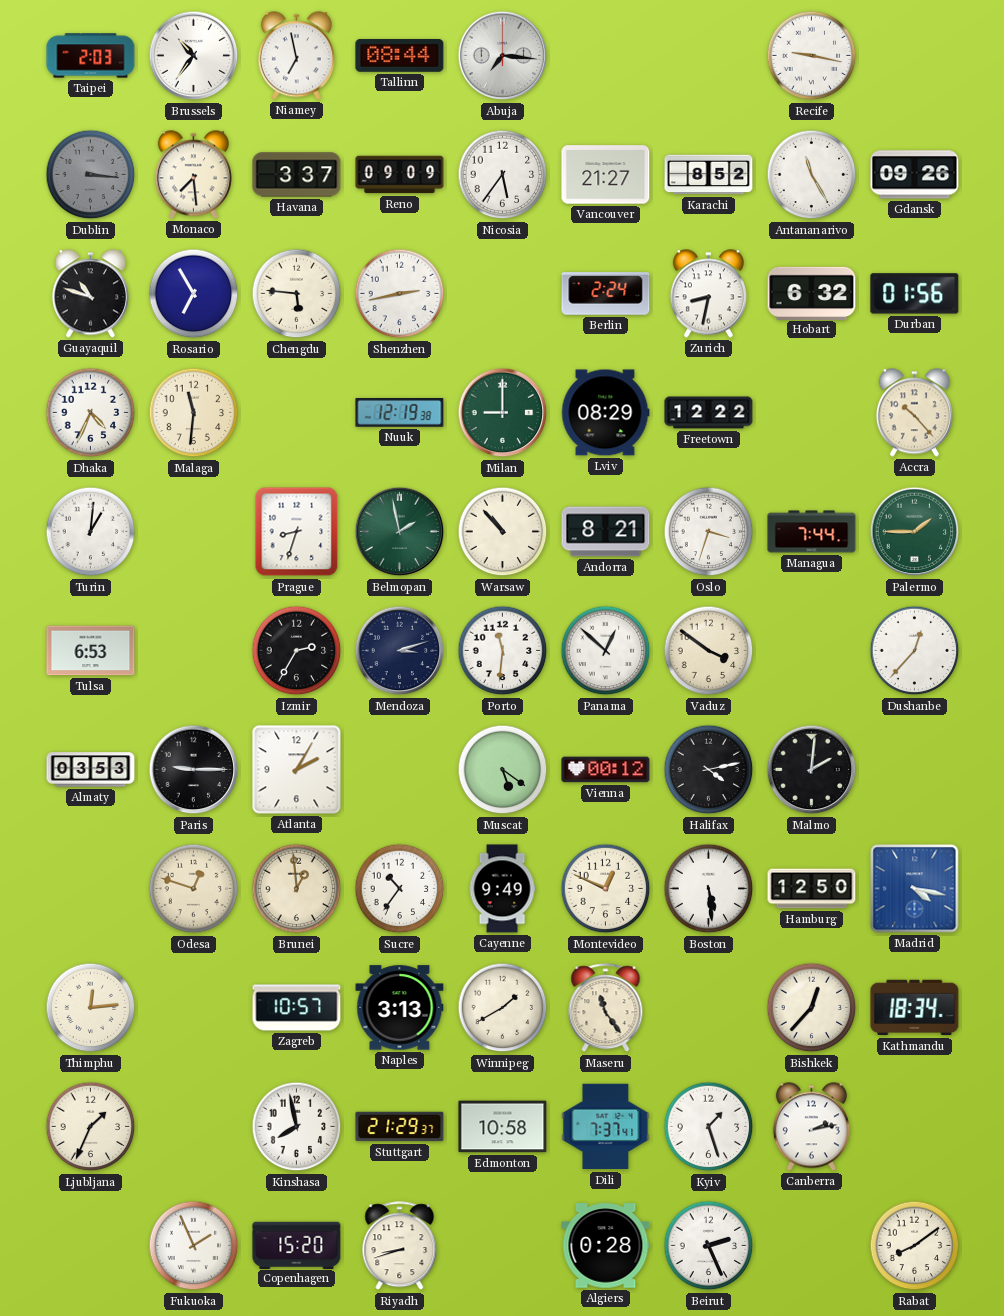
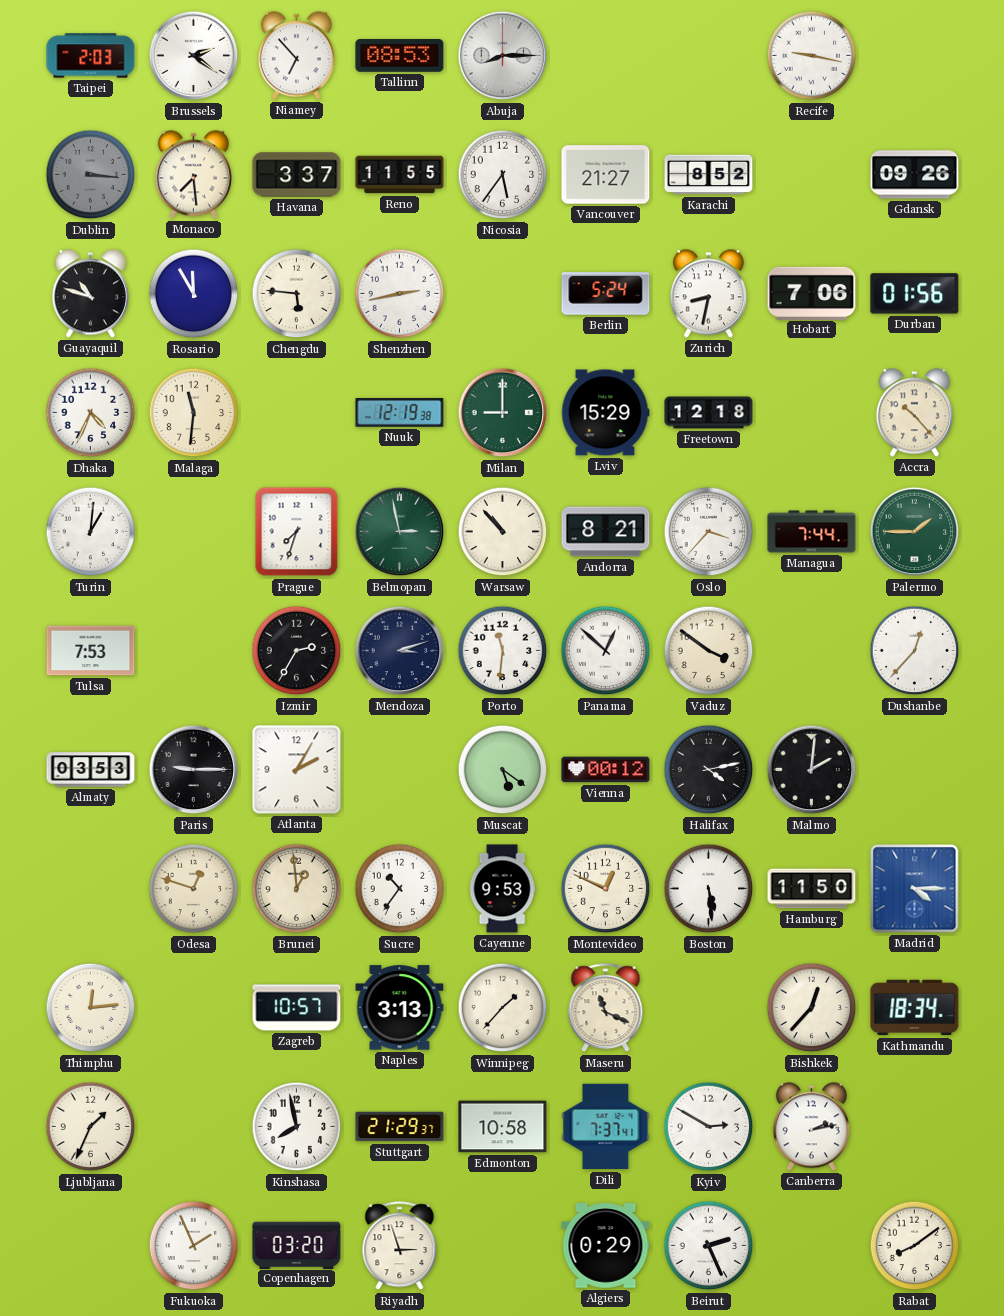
Brussels: 10:36 -> 2:21 (194, 56)
Niamey: 6:58 -> 6:53 (296, 56)
Tallinn: 08:44 -> 08:53 (400, 56)
Abuja: 7:16 -> 8:15 (503, 56)
Reno: 09:09 -> 11:55 (400, 175)
Antananarivo: 11:25 -> none (812, 175)
Rosario: 6:55 -> 11:55 (194, 294)
Berlin: 2:24 -> 5:24 (606, 294)
Hobart: 6:32 -> 7:06 (812, 293)
Lviv: 08:29 -> 15:29 (605, 413)
Freetown: 12:22 -> 12:18 (709, 413)
Prague: 8:33 -> 7:33 (297, 532)
Belmopan: 1:58 -> 2:58 (400, 532)
Oslo: 3:33 -> 3:37 (709, 532)
Tulsa: 6:53 -> 7:53 (91, 651)
Cayenne: 9:49 -> 9:53 (502, 889)
Hamburg: 12:50 -> 11:50 (812, 889)
Madrid: 4:17 -> 4:15 (915, 889)
Winnipeg: 1:40 -> 1:37 (503, 1008)
Maseru: 11:24 -> 11:19 (606, 1008)
Kyiv: 1:27 -> 2:50 (709, 1127)
Copenhagen: 15:20 -> 03:20 (297, 1245)
Riyadh: 8:42 -> 2:57 (400, 1246)
Algiers: 0:28 -> 0:29 (606, 1246)
